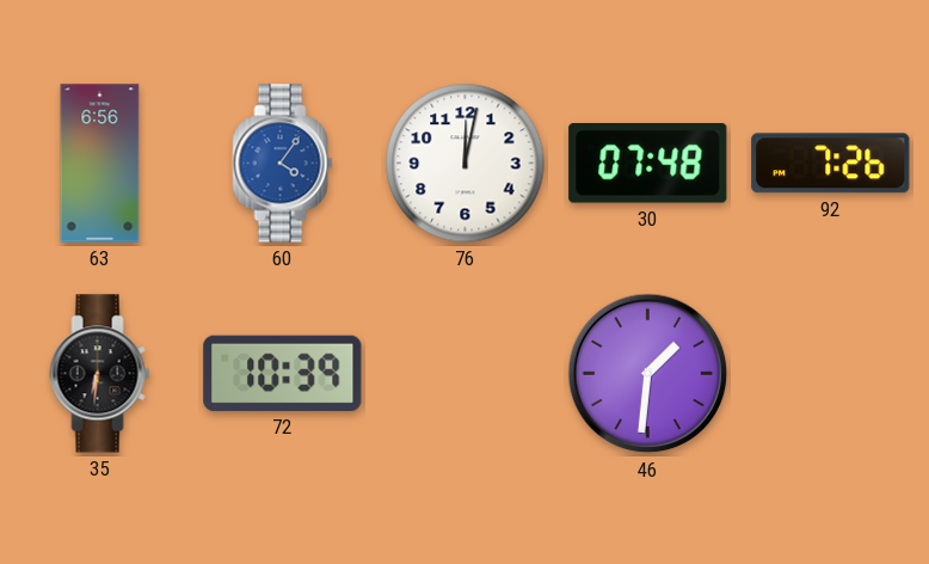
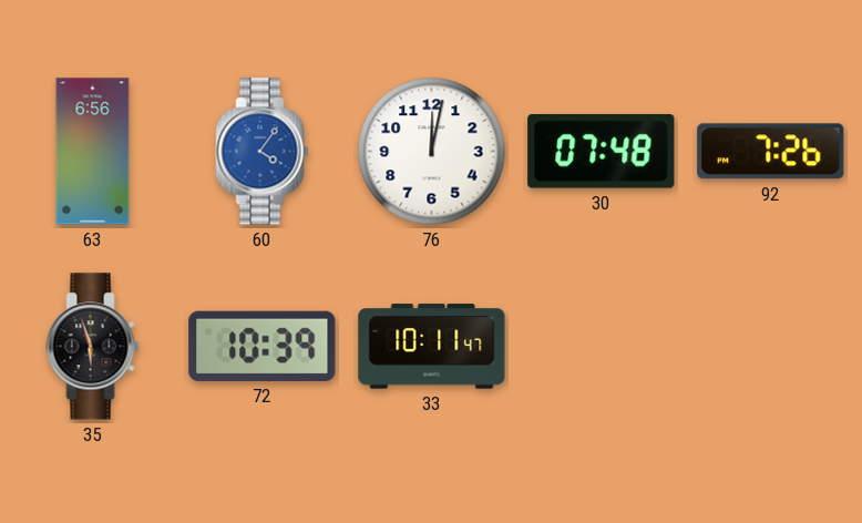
35: 6:31 -> 5:57 (93, 347)
33: none -> 10:11 (432, 347)
46: 1:31 -> none (648, 374)
